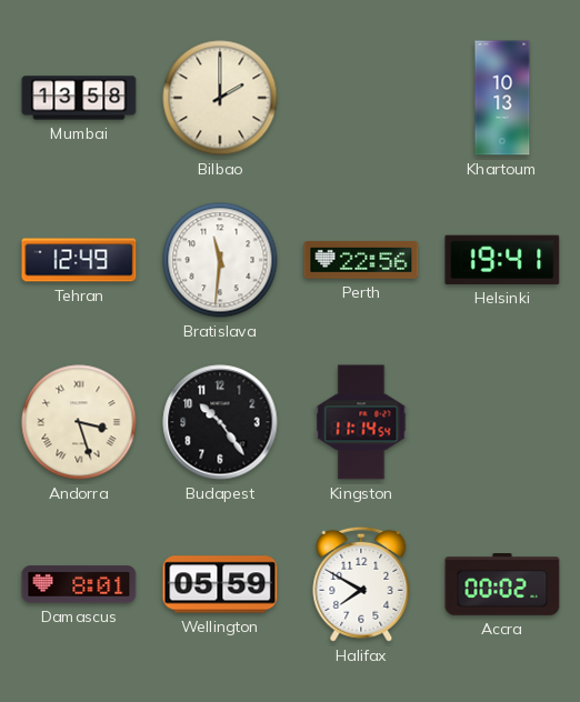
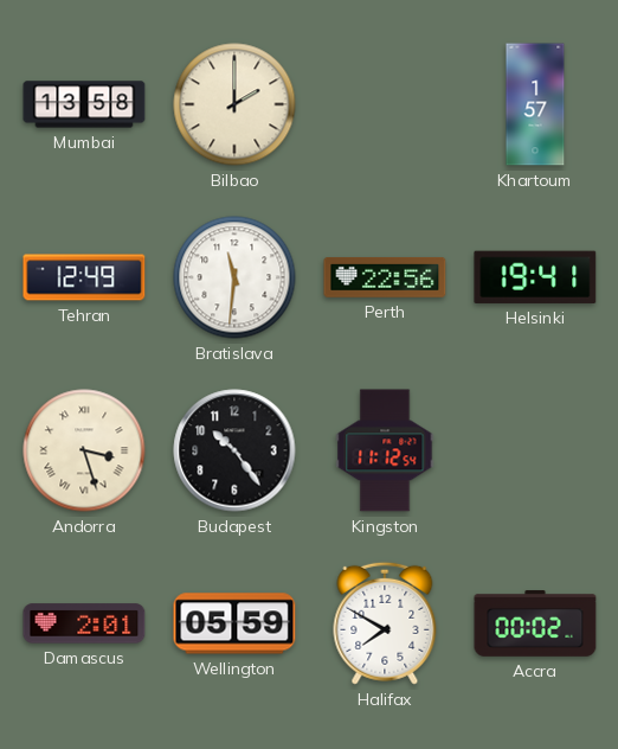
Khartoum: 10:13 -> 1:57 (535, 104)
Kingston: 11:14 -> 11:12 (385, 450)
Damascus: 8:01 -> 2:01 (84, 623)
